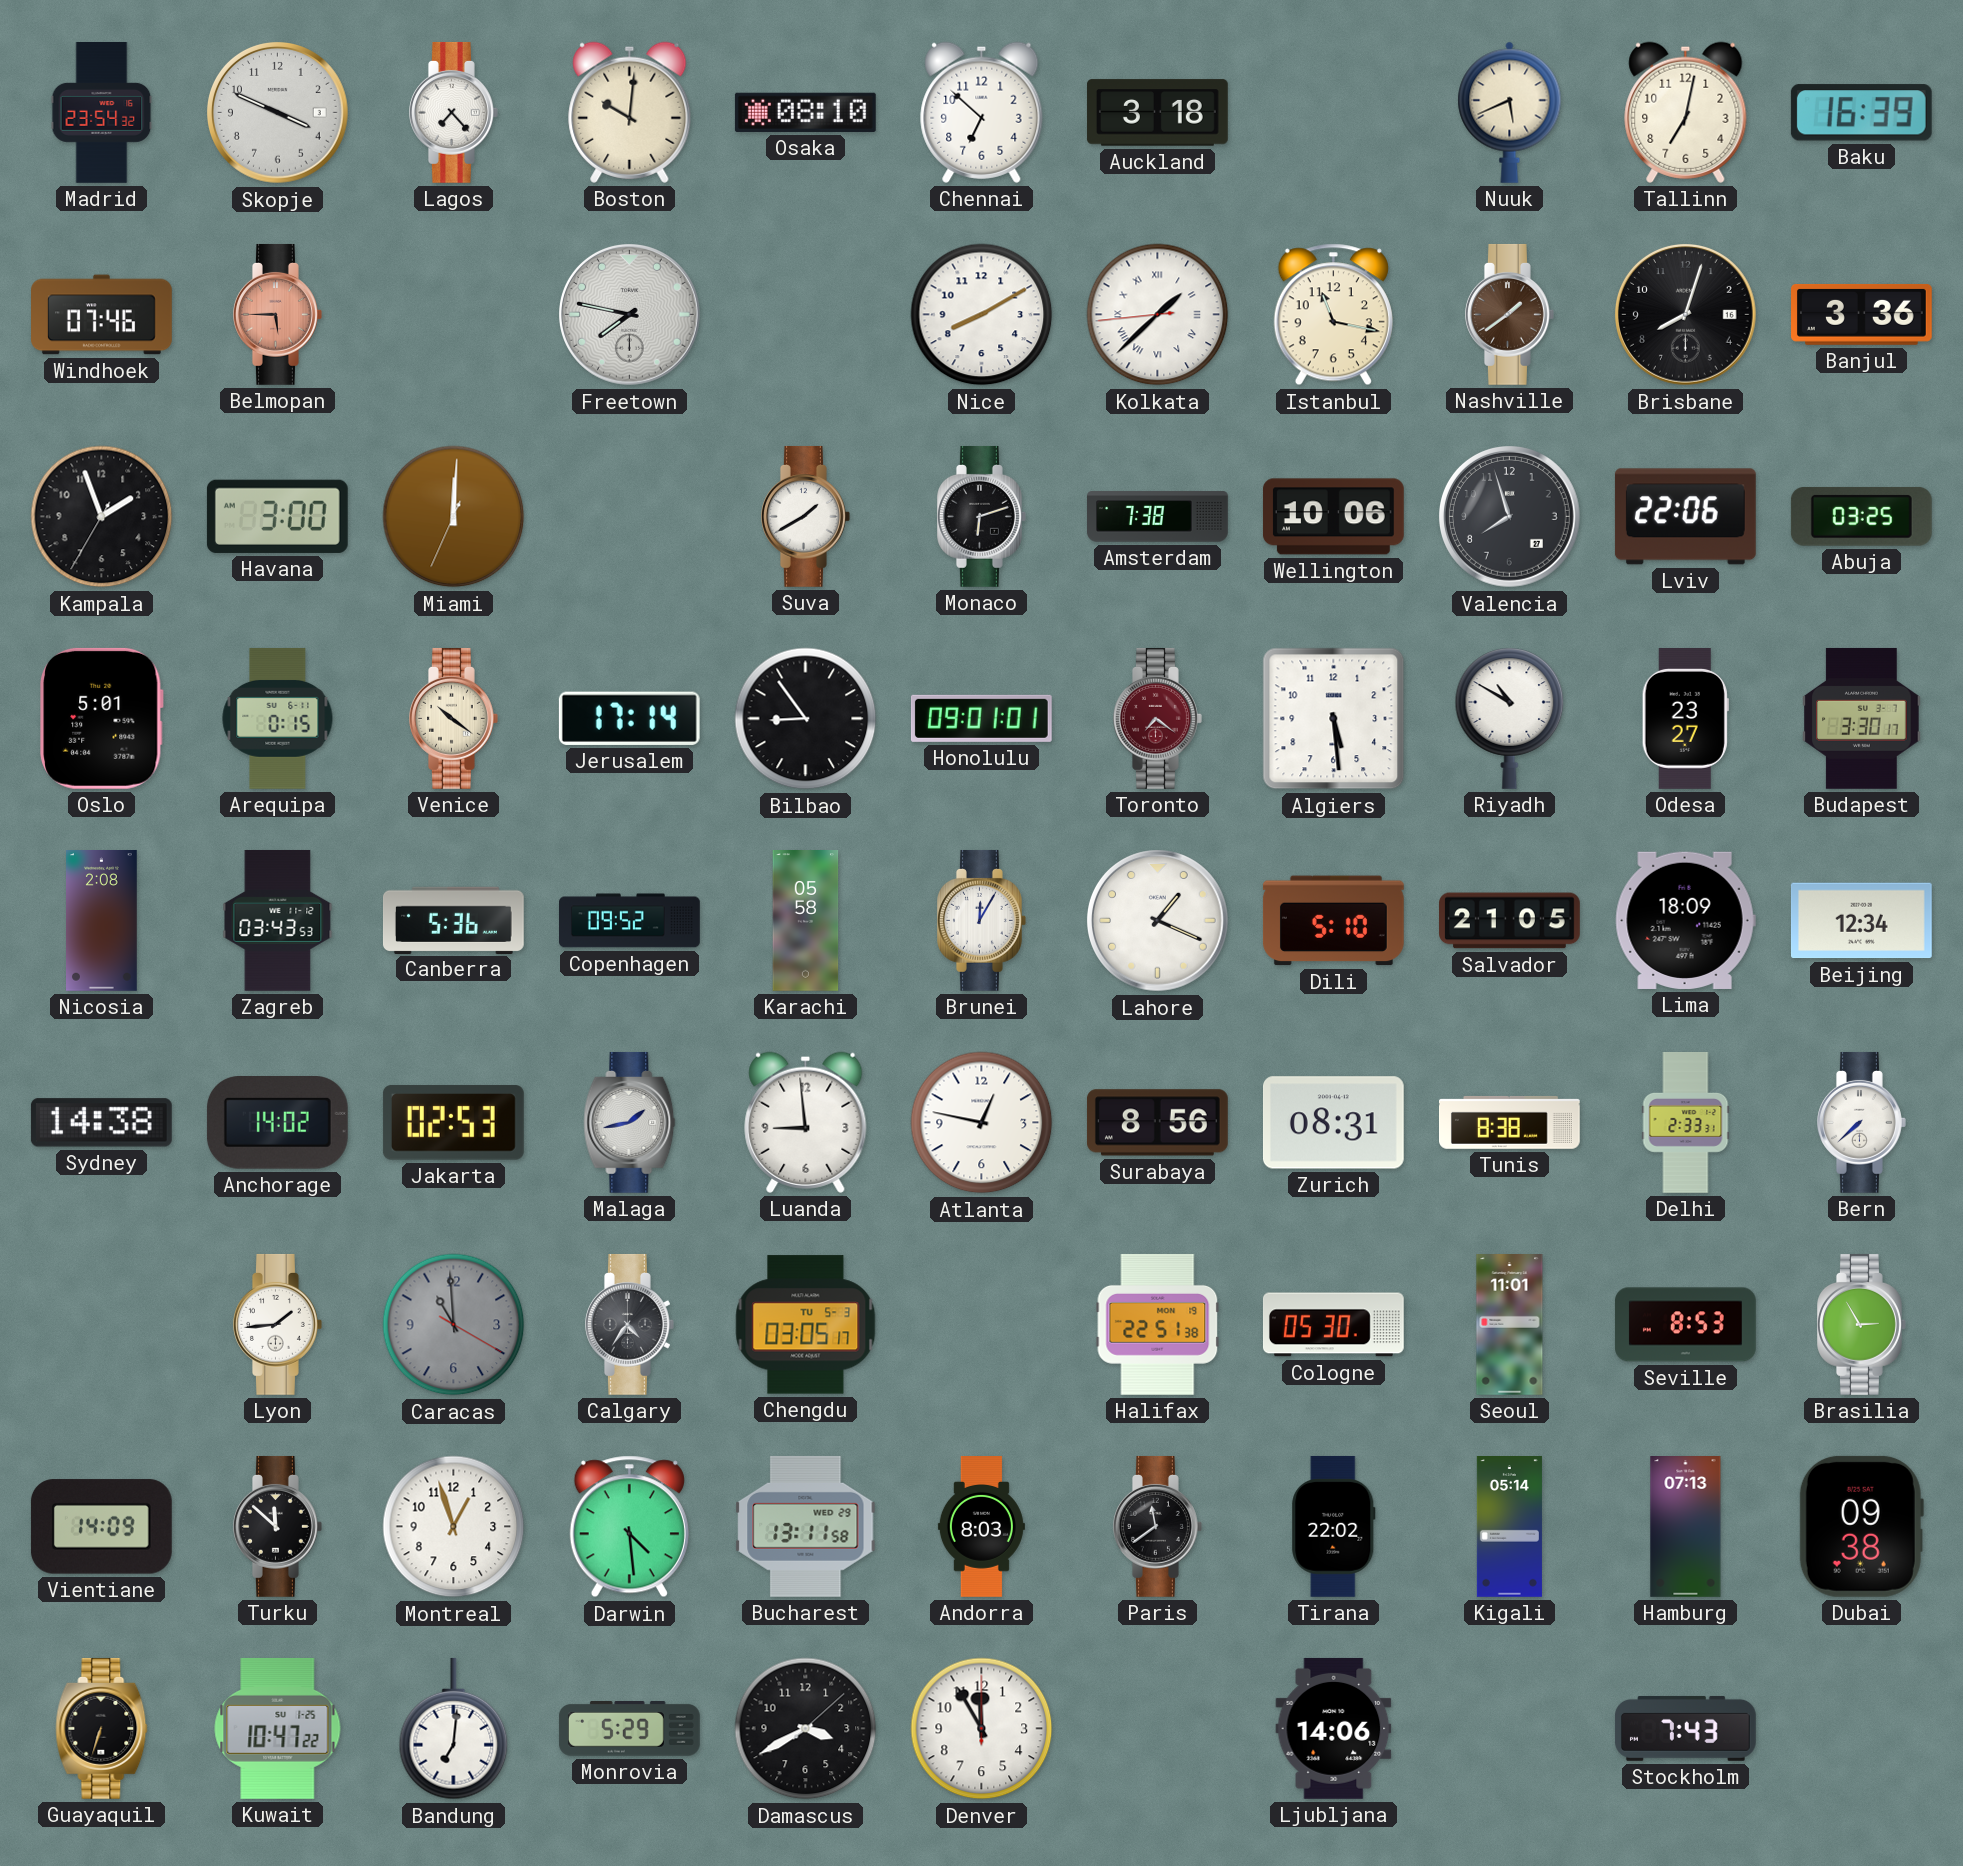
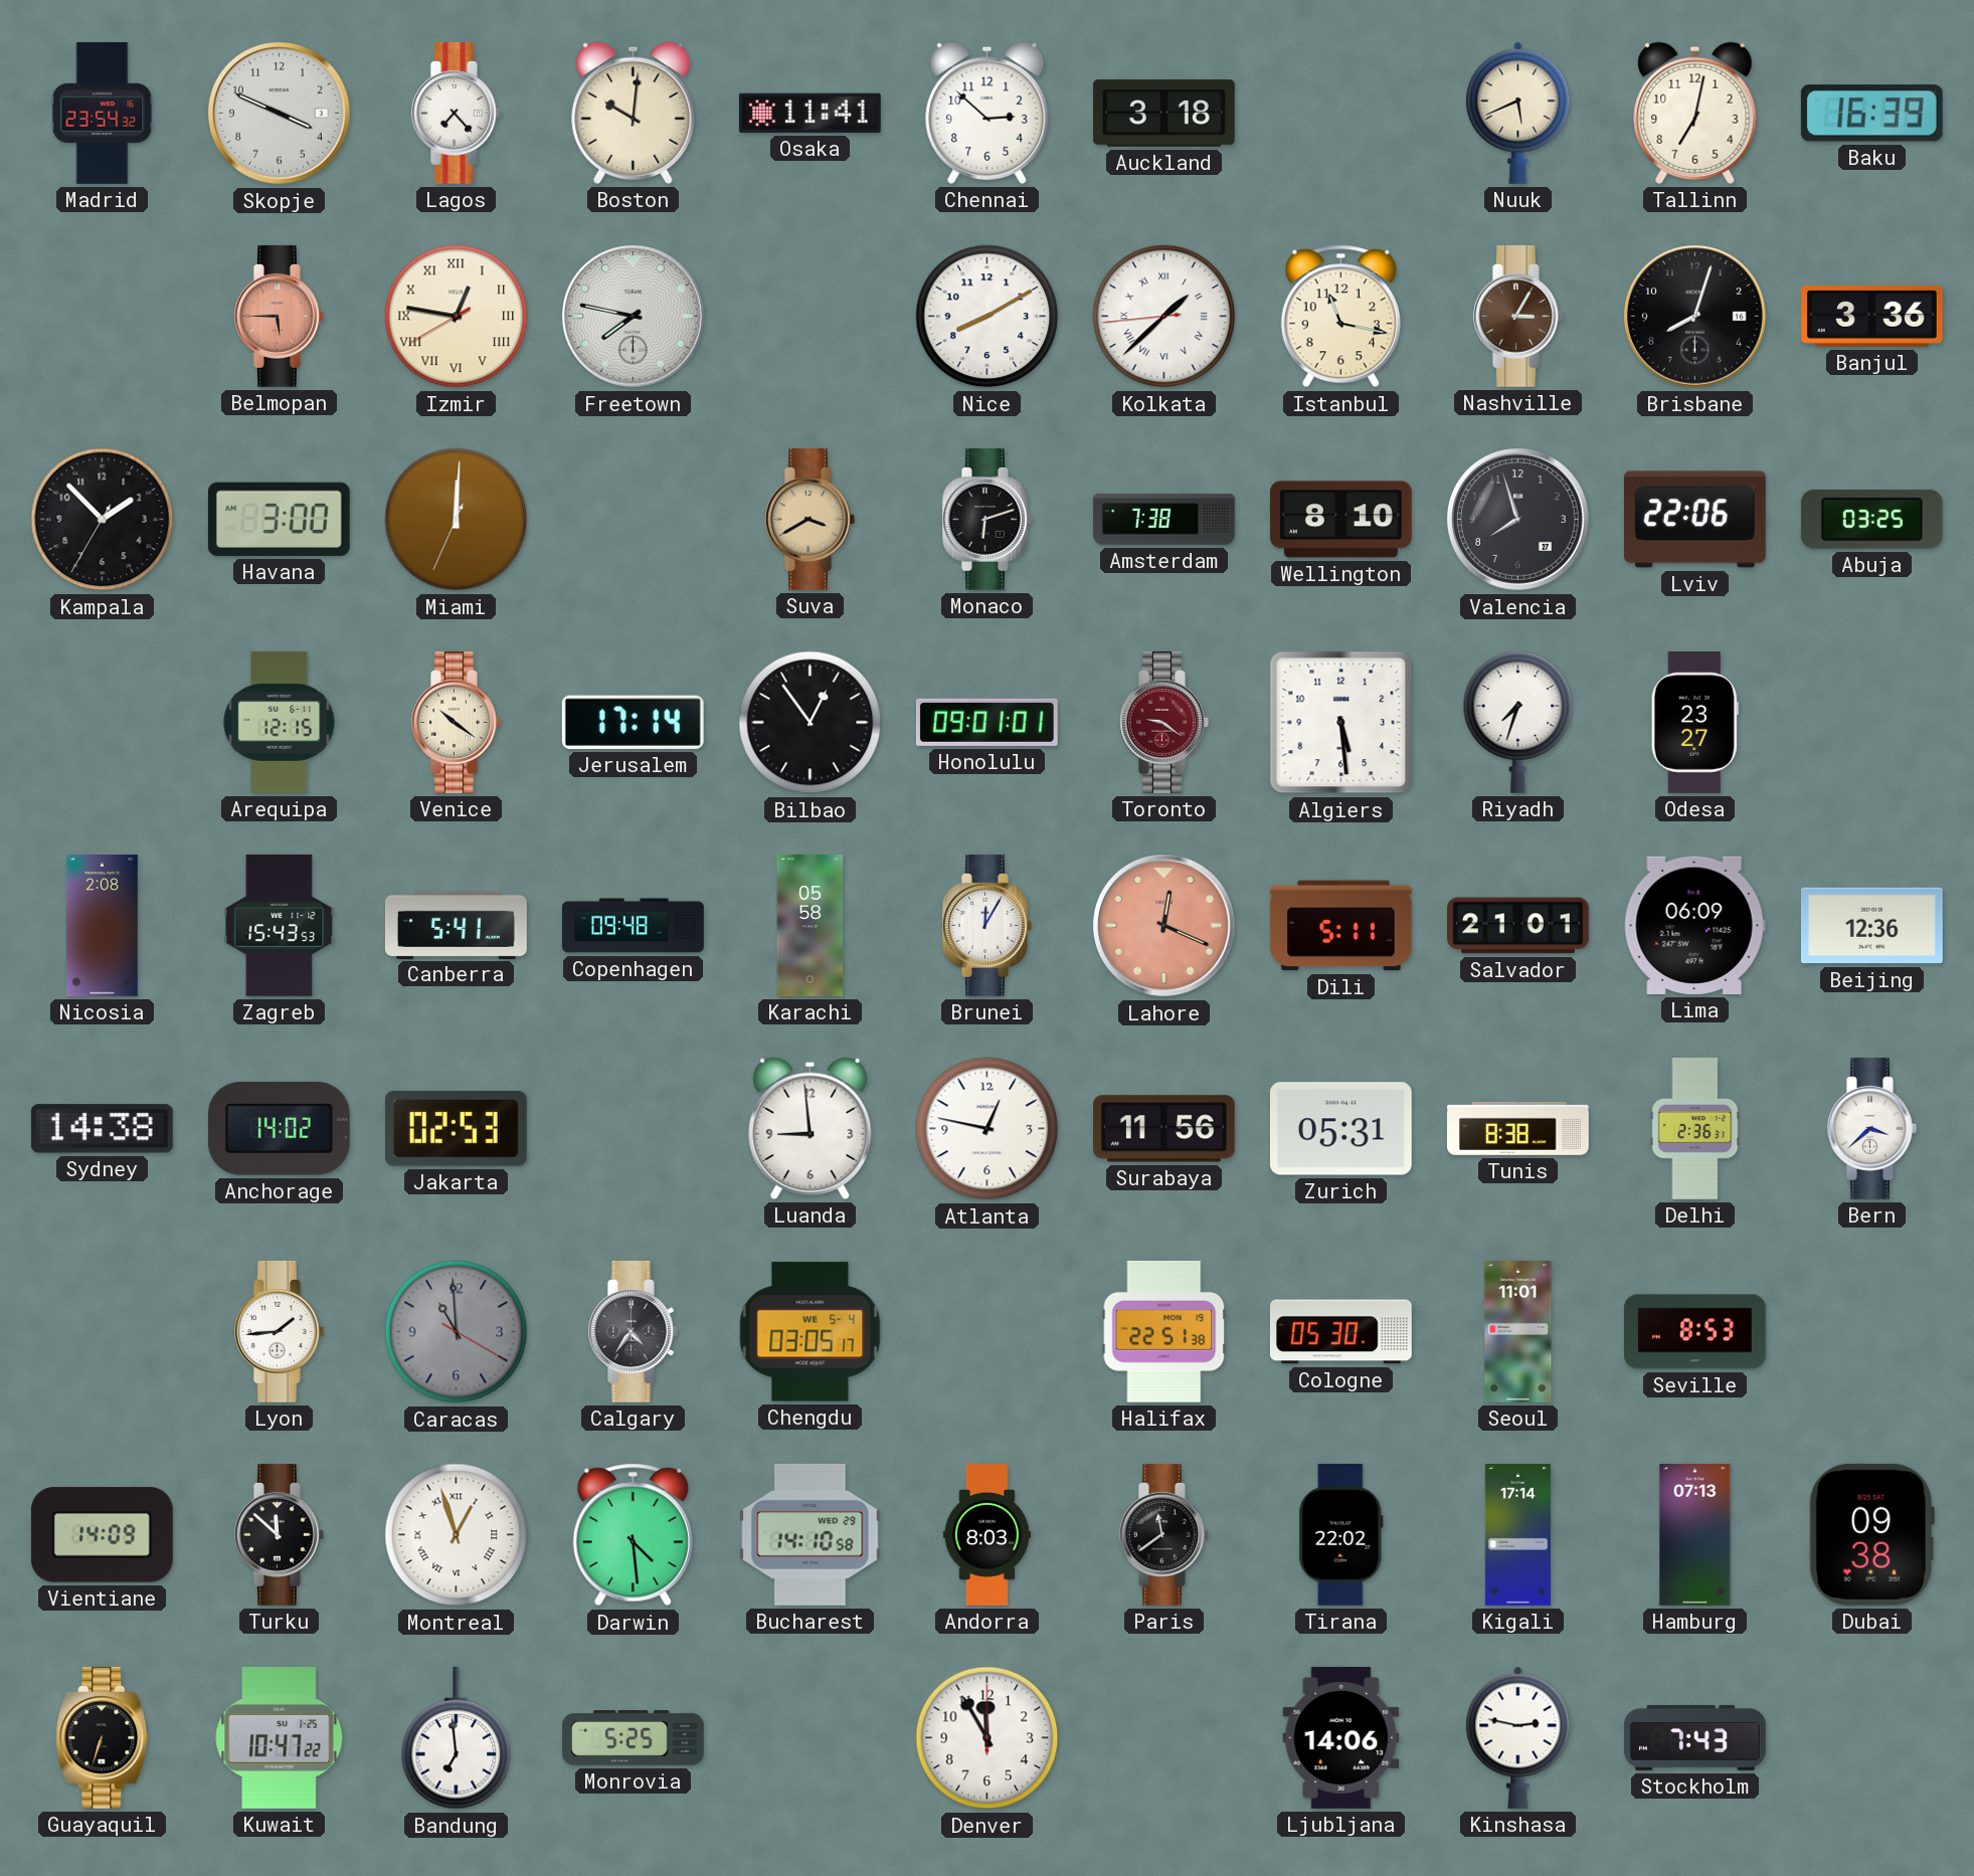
Osaka: 08:10 -> 11:41 (810, 113)
Chennai: 6:52 -> 2:52 (988, 113)
Windhoek: 07:46 -> none (102, 315)
Izmir: none -> 12:46 (457, 317)
Nashville: 1:39 -> 3:05 (1518, 316)
Kampala: 1:56 -> 1:52 (103, 520)
Suva: 1:40 -> 3:40 (811, 519)
Suva dial: white -> champagne (811, 519)
Wellington: 10:06 -> 8:10 (1340, 520)
Oslo: 5:01 -> none (102, 718)
Arequipa: 0:15 -> 12:15 (280, 722)
Bilbao: 8:54 -> 12:54 (811, 723)
Toronto: 7:21 -> 9:21 (1164, 722)
Riyadh: 10:50 -> 7:33 (1518, 722)
Budapest: 3:30 -> none (1862, 718)
Zagreb: 03:43 -> 15:43 (280, 925)
Canberra: 5:36 -> 5:41 (456, 925)
Copenhagen: 09:52 -> 09:48 (634, 926)
Lahore: 1:19 -> 12:19 (1164, 926)
Lahore dial: white -> salmon (1164, 926)
Dili: 5:10 -> 5:11 (1340, 926)
Salvador: 21:05 -> 21:01 (1518, 926)
Lima: 18:09 -> 06:09 (1694, 925)
Beijing: 12:34 -> 12:36 (1871, 926)
Malaga: 1:43 -> none (630, 1122)
Surabaya: 8:56 -> 11:56 (1163, 1129)
Zurich: 08:31 -> 05:31 (1340, 1129)
Delhi: 2:33 -> 2:36 (1695, 1129)
Bern: 7:38 -> 3:38 (1872, 1128)
Chengdu date: TU 5-3 -> WE 5-4 (811, 1332)
Brasilia: 2:55 -> none (1862, 1324)
Montreal numerals: Arabic -> Roman (457, 1535)
Bucharest: 13:11 -> 14:10 (811, 1534)
Kigali: 05:14 -> 17:14 (1517, 1535)
Bandung: 7:01 -> 6:59 (457, 1738)
Monrovia: 5:29 -> 5:25 (633, 1738)
Damascus: 3:40 -> none (806, 1729)
Kinshasa: none -> 2:47 (1518, 1737)
